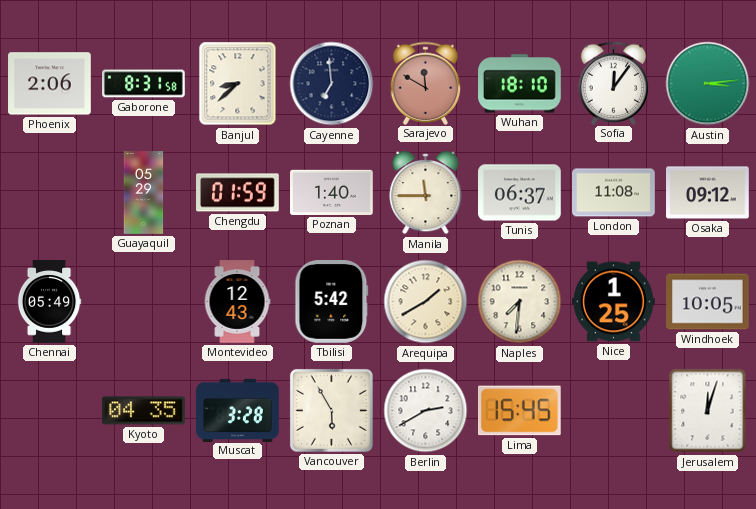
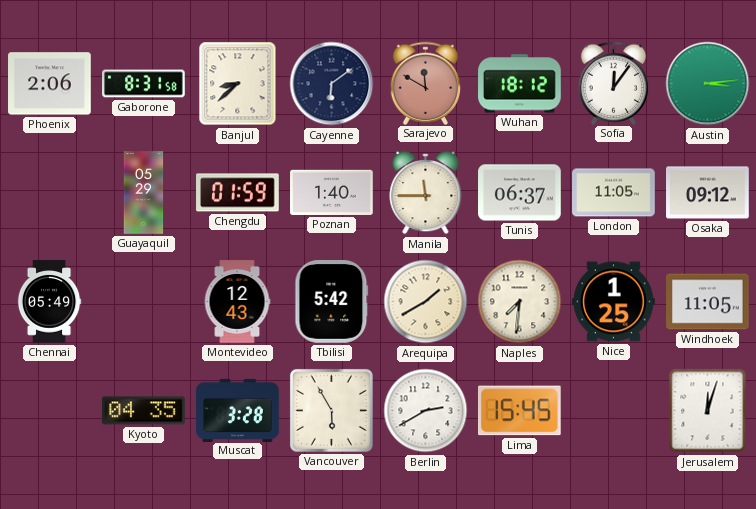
Cayenne: 6:59 -> 6:09 (332, 84)
Wuhan: 18:10 -> 18:12 (520, 84)
London: 11:08 -> 11:05 (614, 193)
Windhoek: 10:05 -> 11:05 (708, 302)
